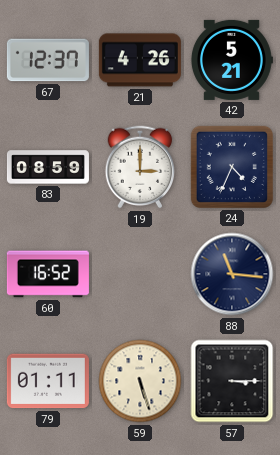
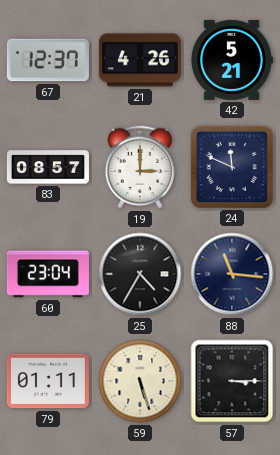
83: 08:59 -> 08:57 (48, 167)
24: 4:34 -> 11:49 (232, 167)
60: 16:52 -> 23:04 (48, 274)
25: none -> 4:35 (140, 274)
